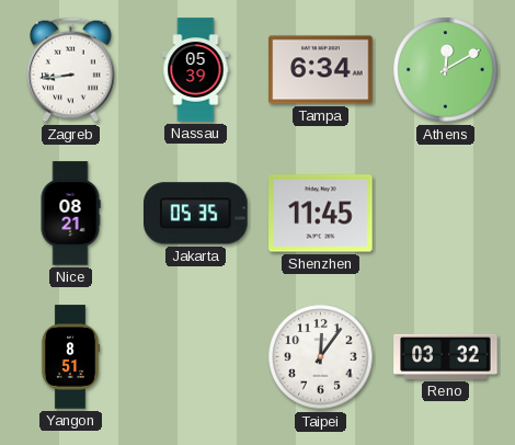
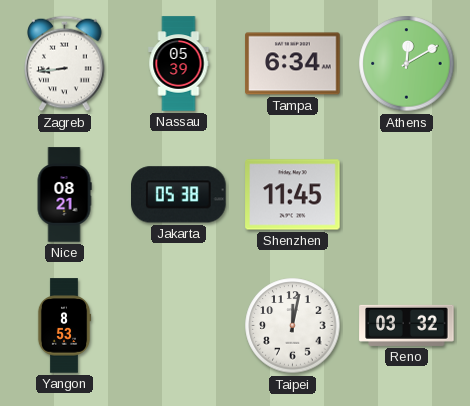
Jakarta: 05:35 -> 05:38 (179, 195)
Yangon: 8:51 -> 8:53 (64, 326)
Taipei: 12:06 -> 12:02 (293, 326)
